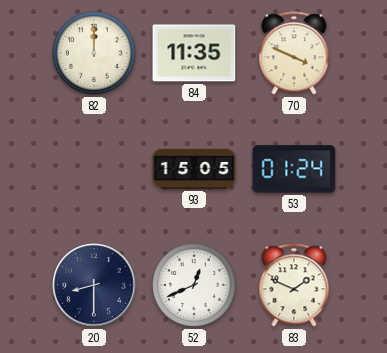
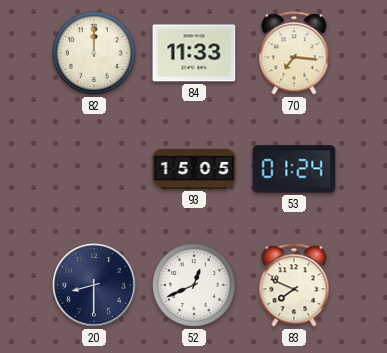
84: 11:35 -> 11:33 (194, 53)
70: 3:49 -> 7:16 (294, 53)
83: 1:49 -> 7:49 (294, 285)
